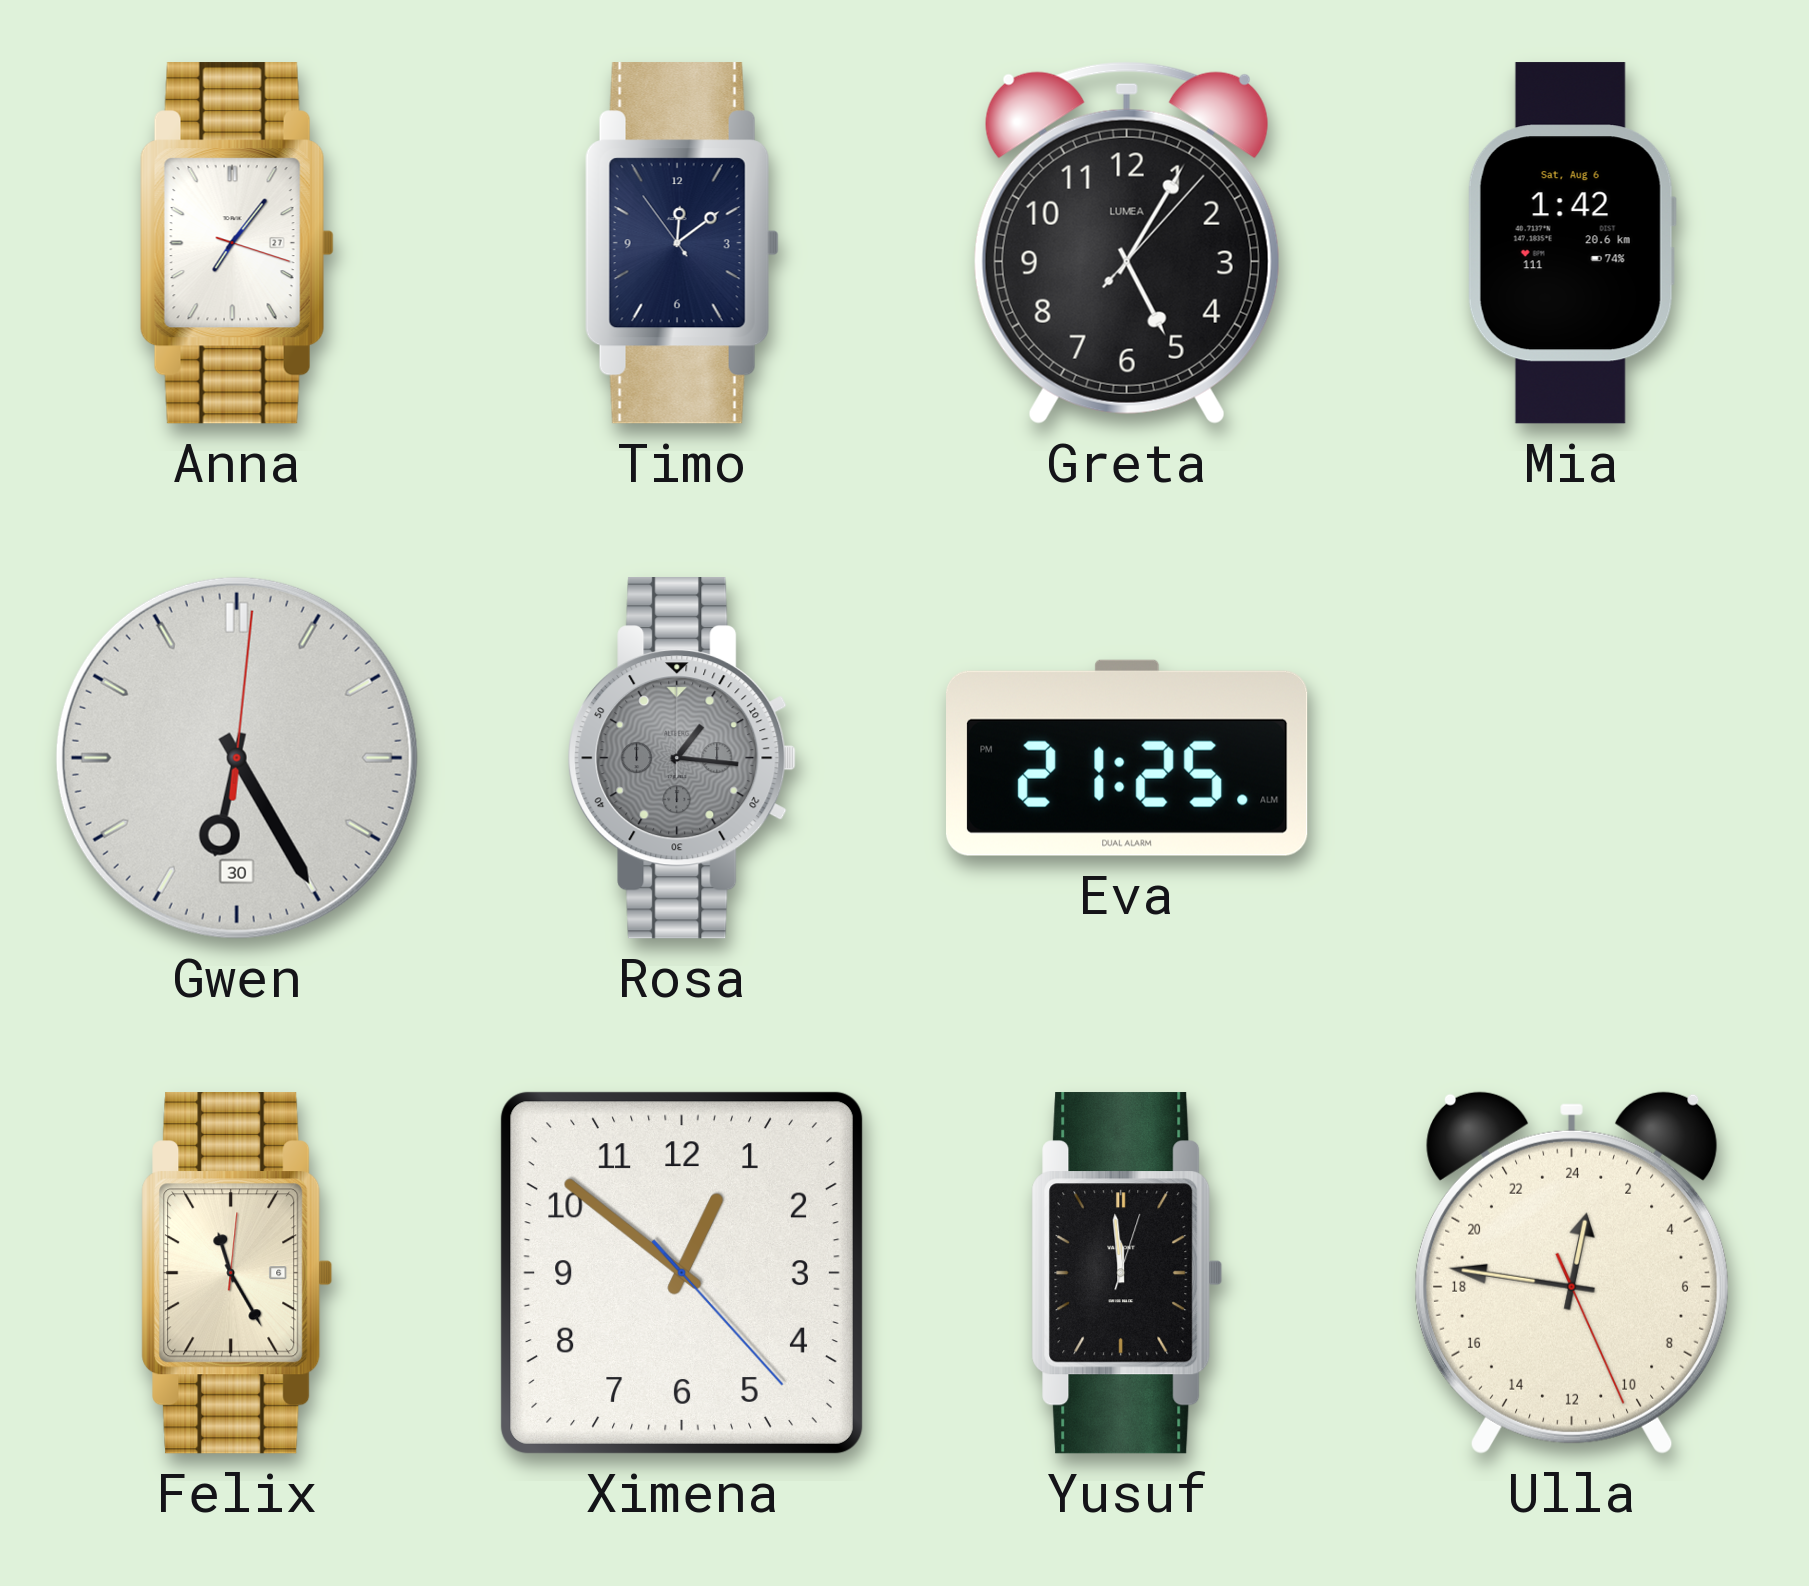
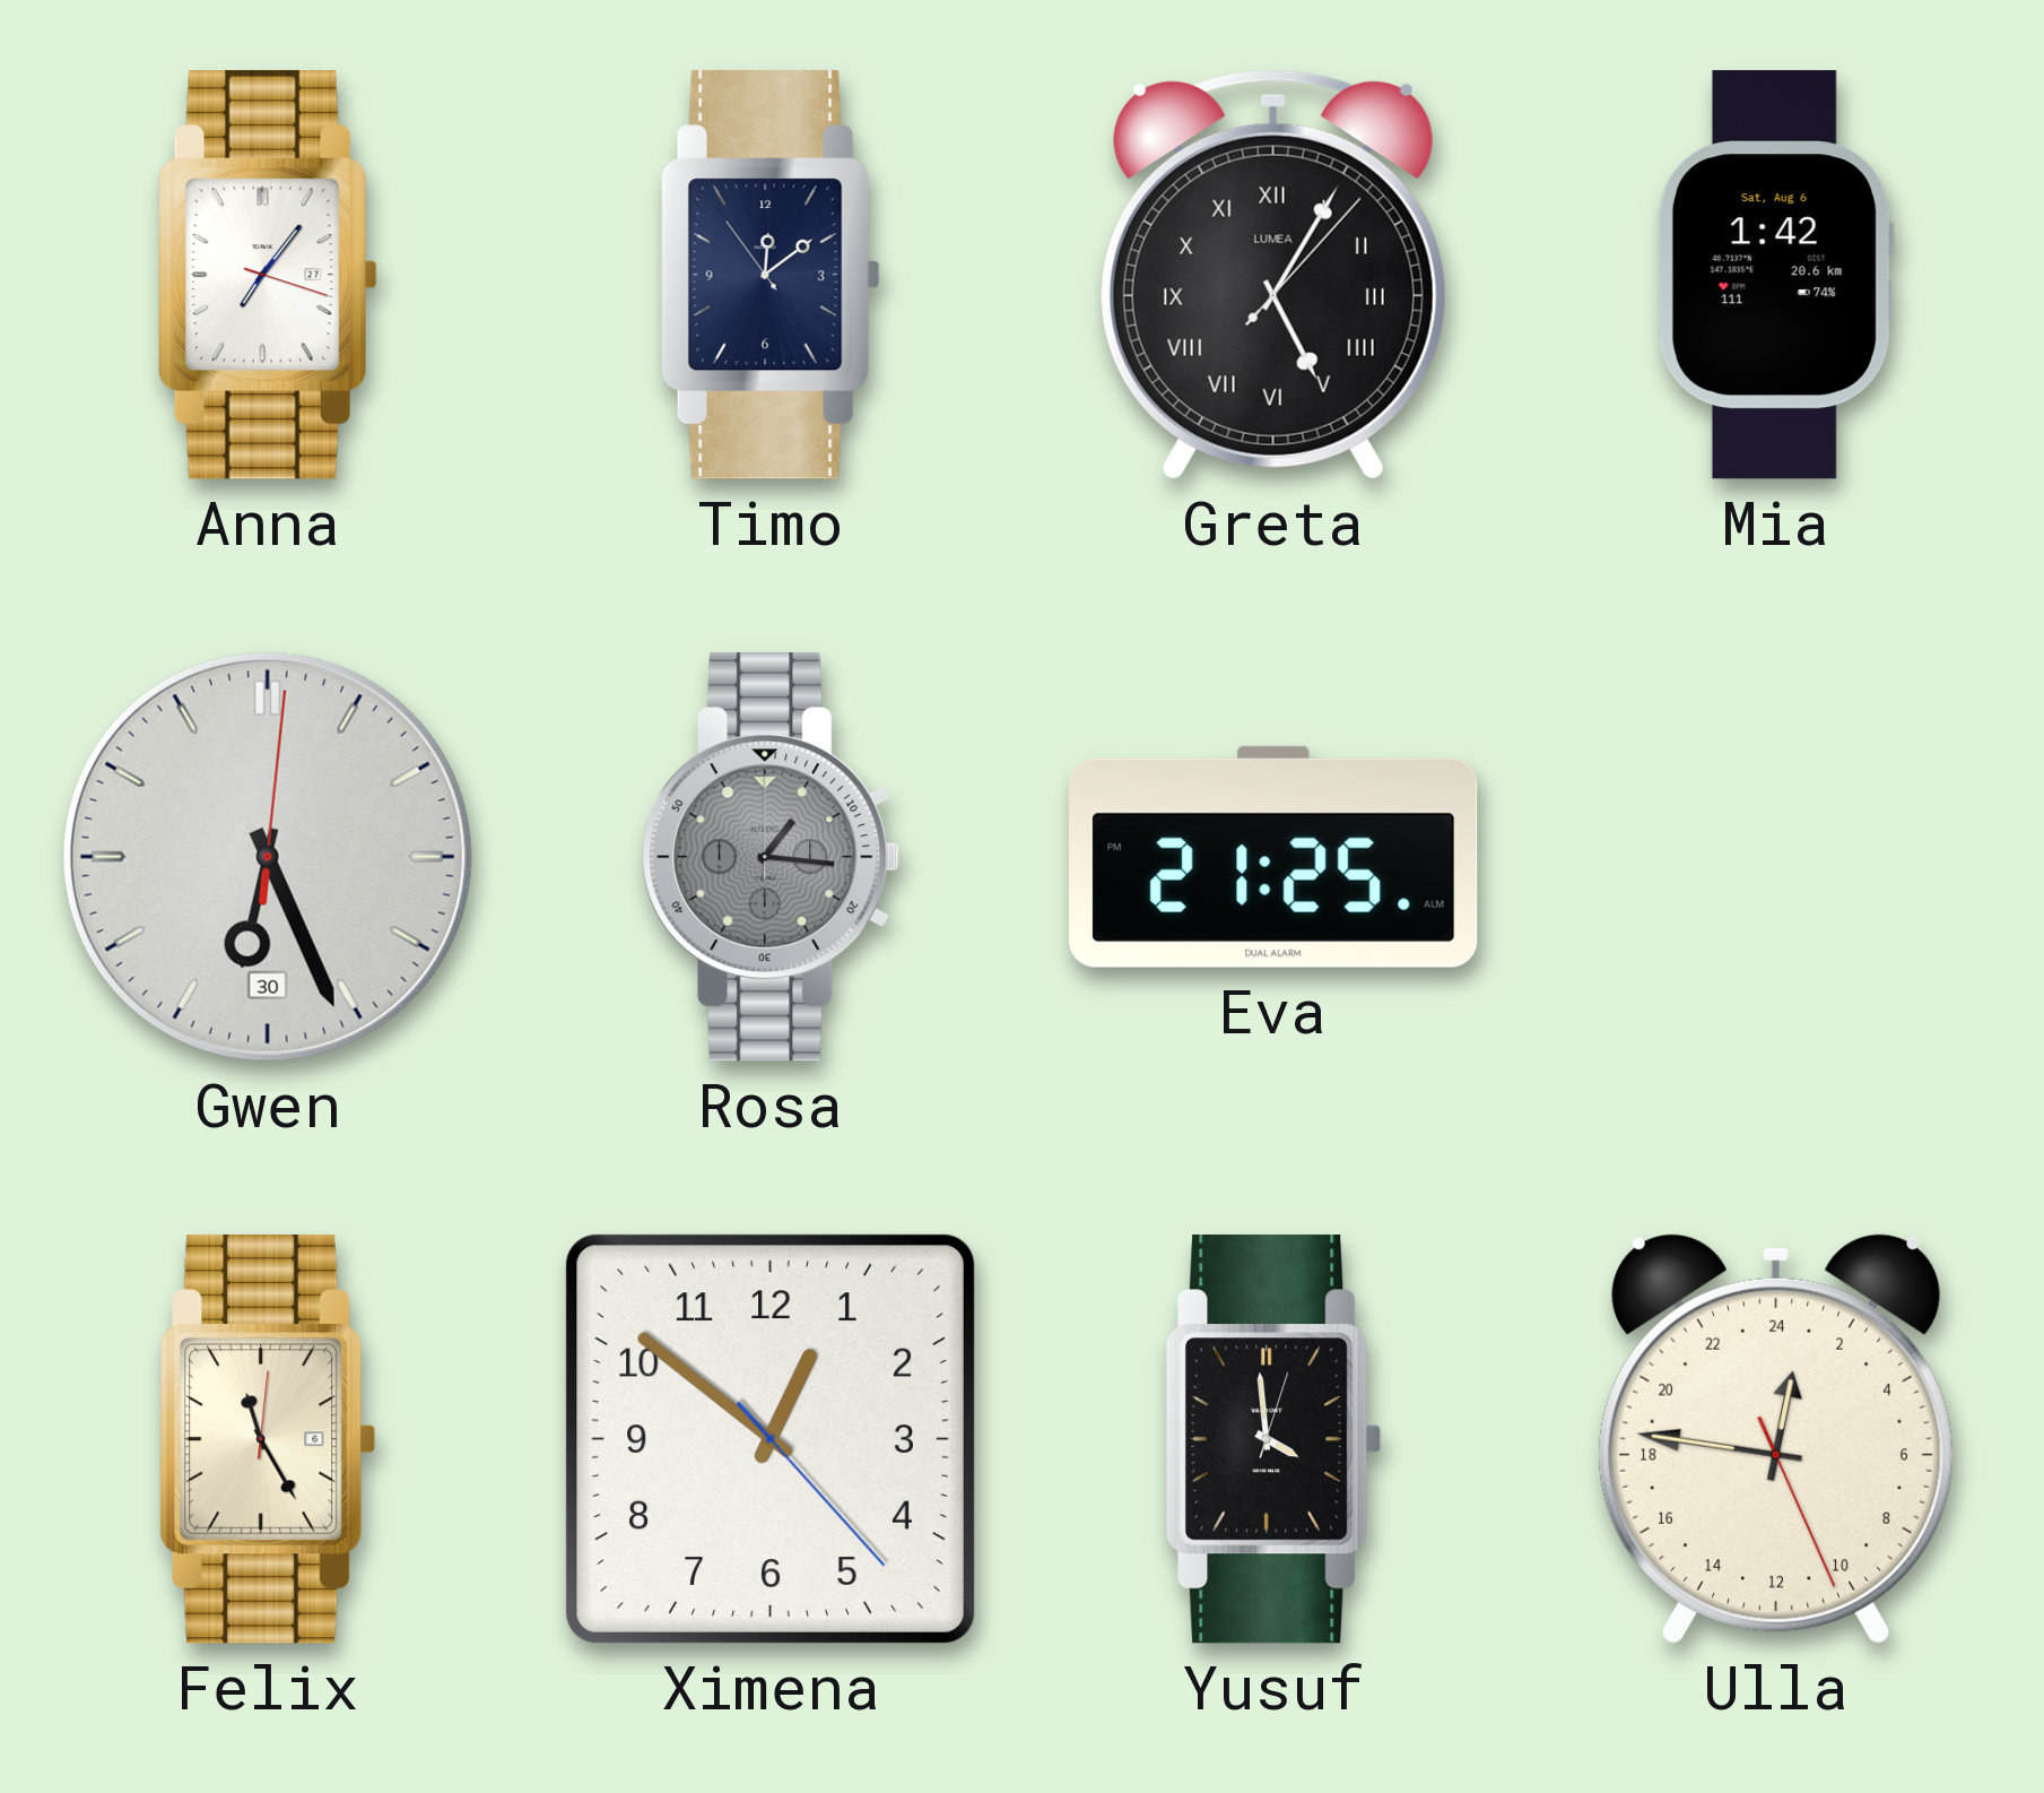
Greta numerals: Arabic -> Roman (1273, 275)
Gwen: 6:25 -> 6:26 (268, 857)
Yusuf: 11:59 -> 3:59 (1273, 1439)
